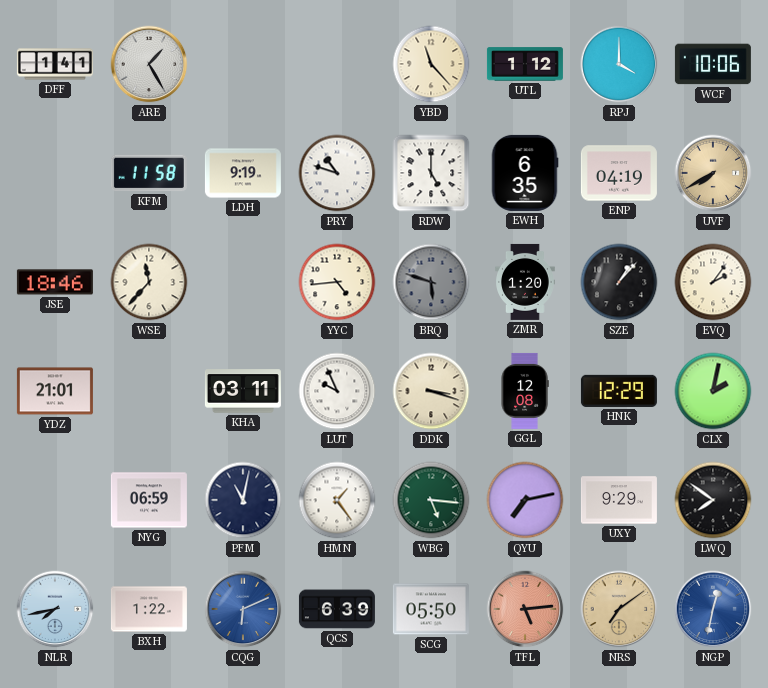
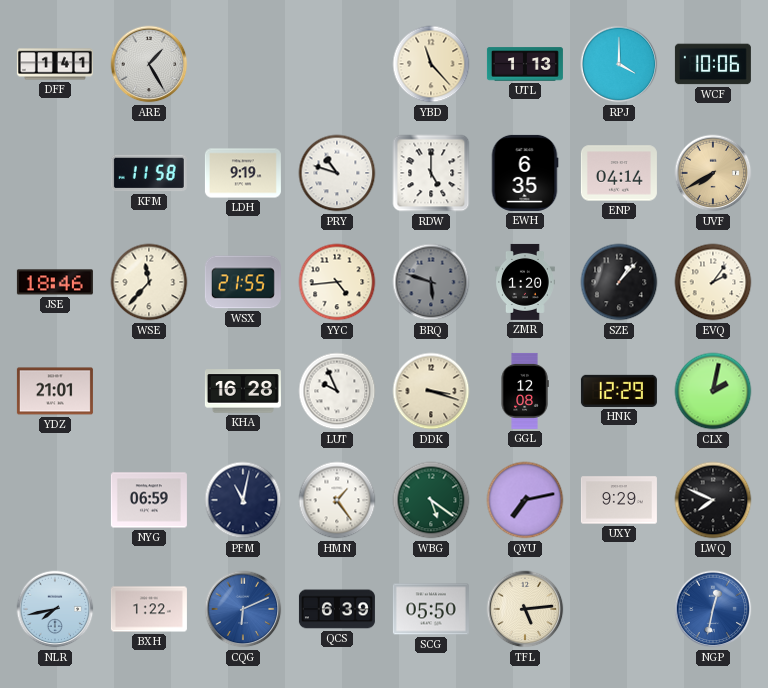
UTL: 1:12 -> 1:13 (525, 64)
ENP: 04:19 -> 04:14 (619, 173)
WSX: none -> 21:55 (243, 282)
KHA: 03:11 -> 16:28 (243, 391)
WBG: 5:16 -> 5:21 (431, 500)
LWQ: 7:51 -> 7:49 (713, 500)
TFL dial: salmon -> cream (525, 609)
NRS: 7:09 -> none (619, 609)
